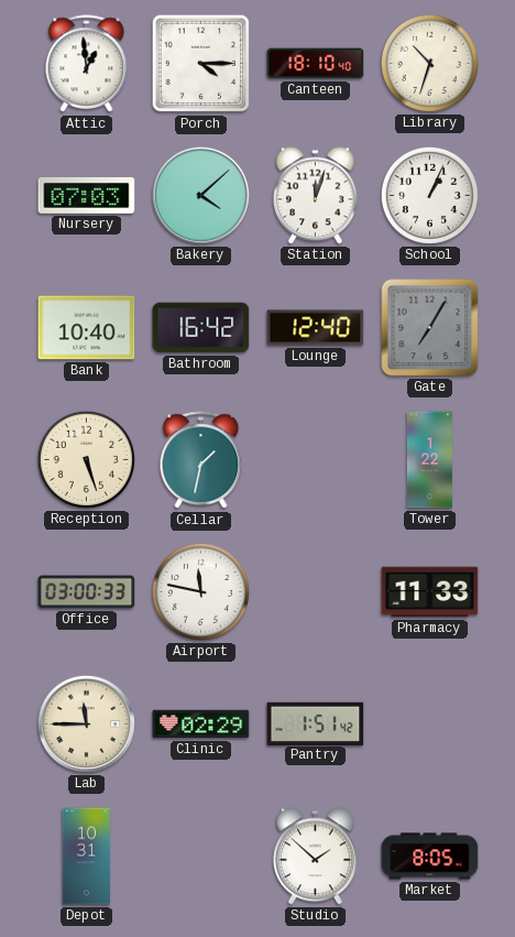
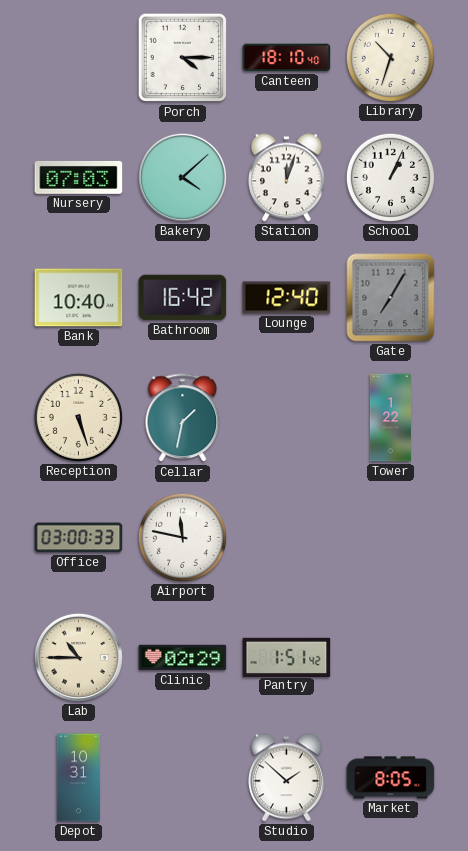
Attic: 12:59 -> none (87, 64)
Pharmacy: 11:33 -> none (430, 592)
Lab: 11:45 -> 10:45 (78, 657)
